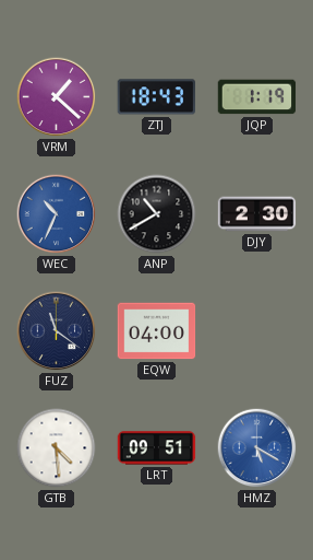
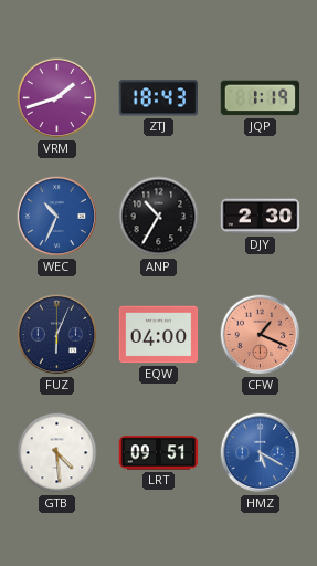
VRM: 1:22 -> 1:42 (57, 98)
ANP: 10:40 -> 10:35 (159, 217)
FUZ: 11:21 -> 6:04 (57, 335)
CFW: none -> 1:19 (261, 335)
